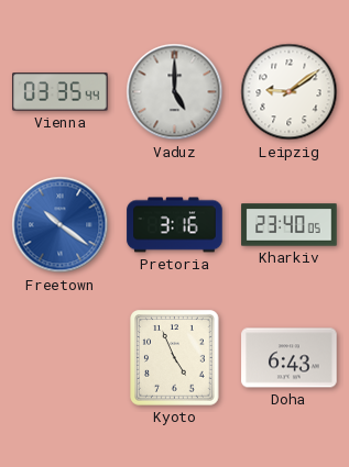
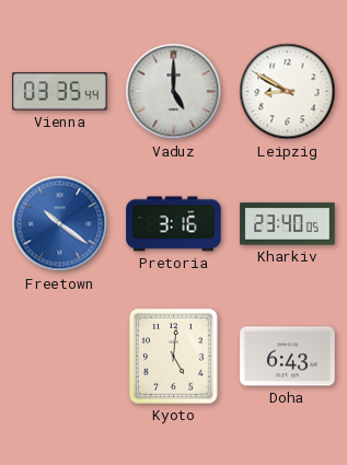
Leipzig: 9:09 -> 8:50 (288, 92)
Kyoto: 4:56 -> 5:01 (174, 357)
